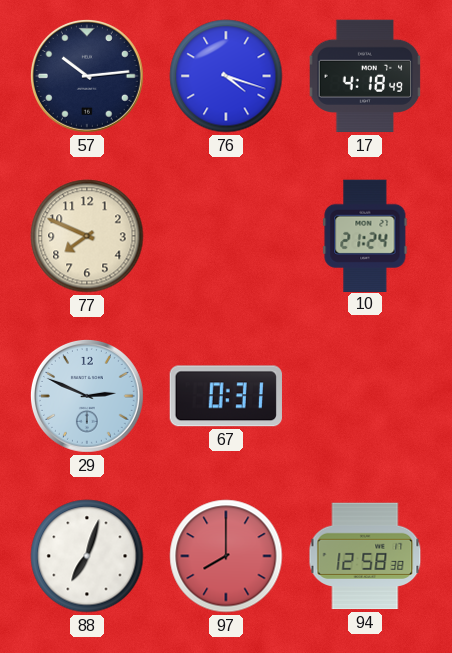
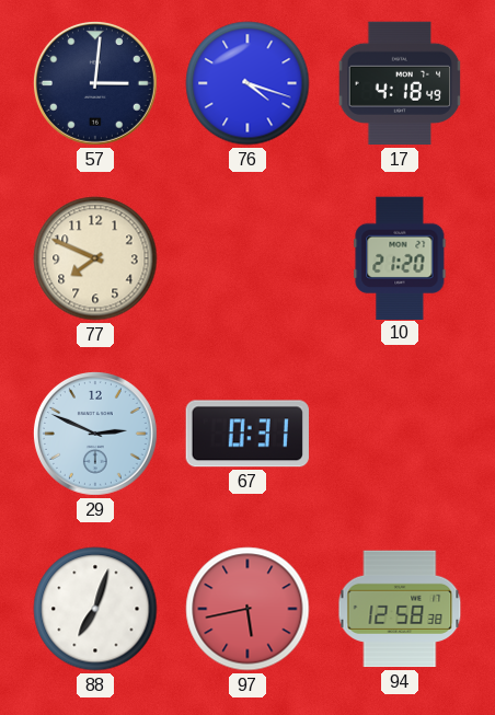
57: 10:14 -> 3:01 (95, 83)
10: 21:24 -> 21:20 (400, 257)
97: 8:00 -> 5:43 (248, 609)
